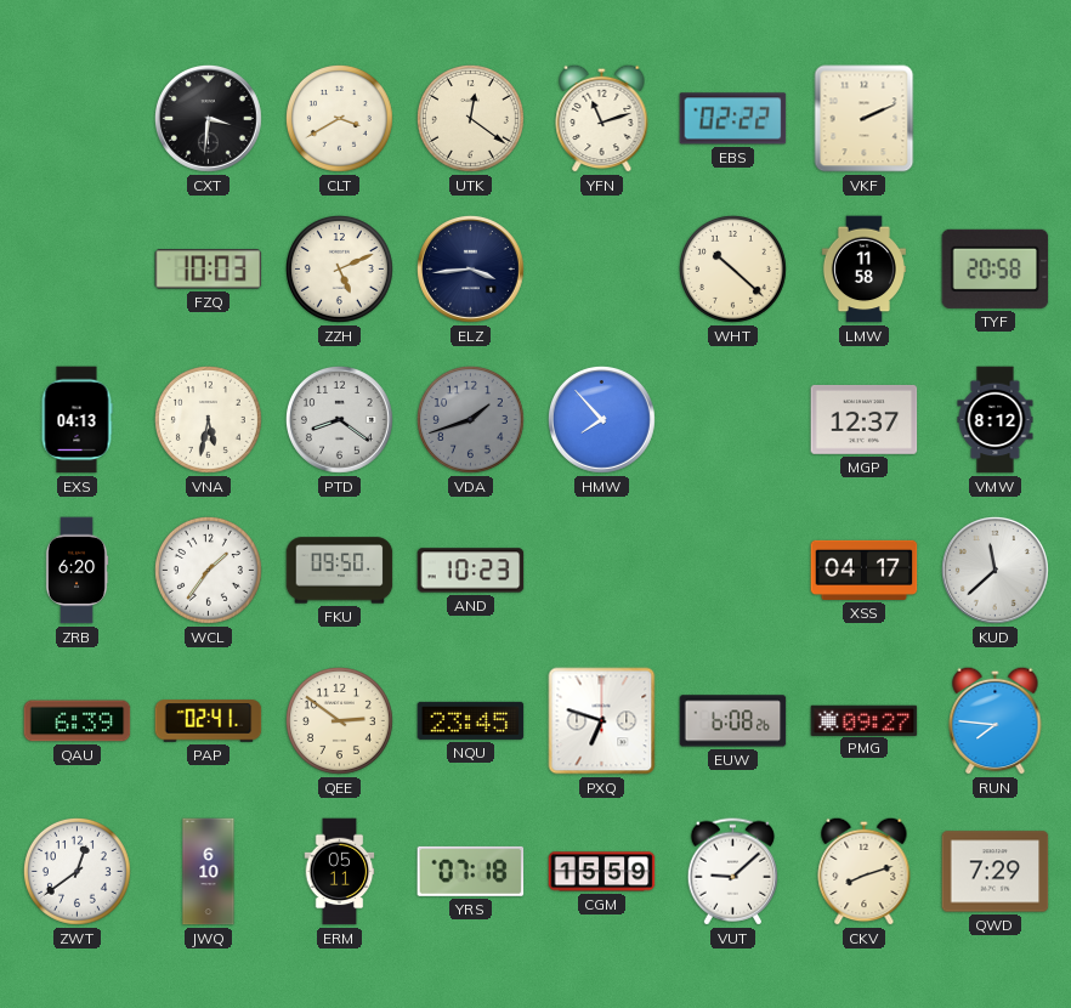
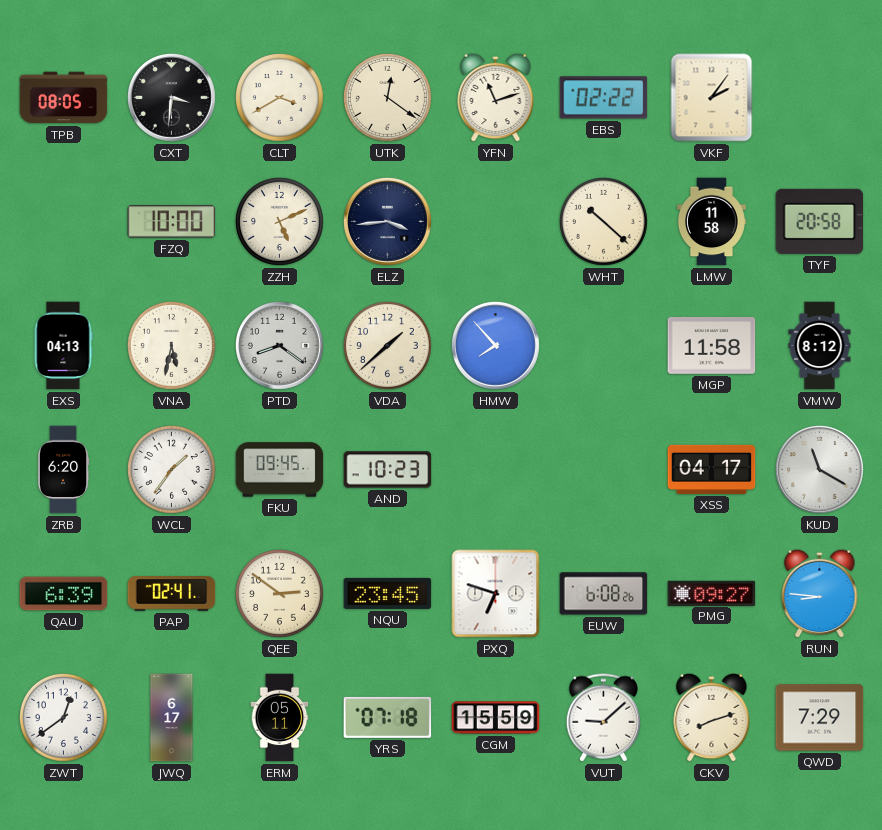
TPB: none -> 08:05 (64, 98)
VKF: 2:11 -> 2:06 (712, 98)
FZQ: 10:03 -> 10:00 (172, 222)
VDA: 1:42 -> 1:38 (387, 345)
VDA dial: grey -> cream (387, 345)
MGP: 12:37 -> 11:58 (712, 345)
FKU: 09:50 -> 09:45 (280, 470)
KUD: 11:38 -> 11:20 (820, 470)
RUN: 7:46 -> 8:46 (820, 593)
JWQ: 6:10 -> 6:17 (172, 718)
